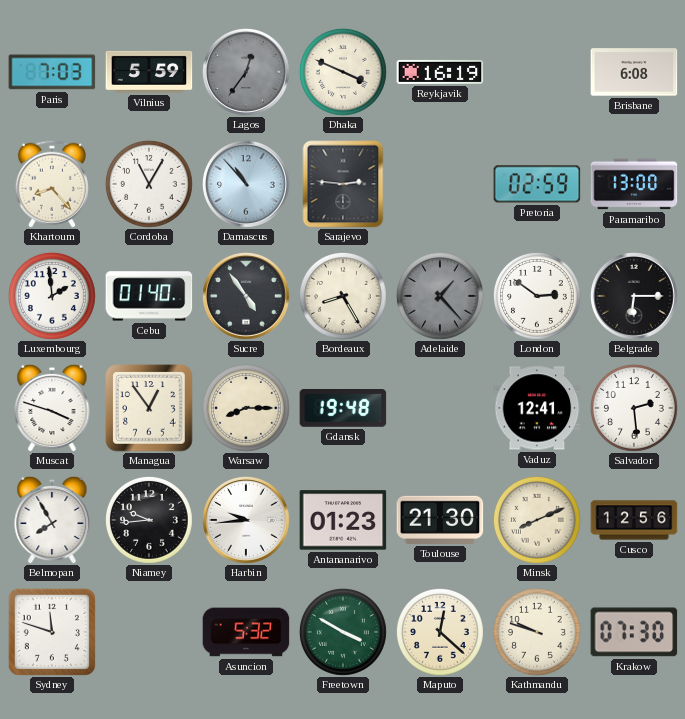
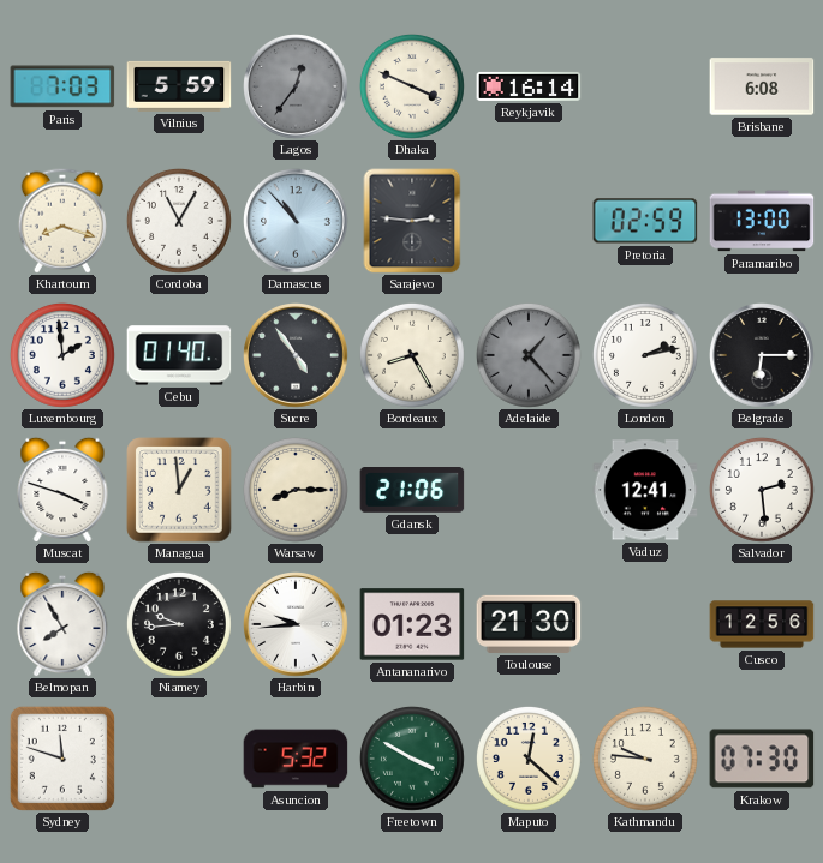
Reykjavik: 16:19 -> 16:14 (529, 86)
Khartoum: 8:23 -> 8:18 (62, 221)
London: 2:51 -> 2:13 (645, 355)
Managua: 12:54 -> 12:59 (179, 490)
Gdansk: 19:48 -> 21:06 (412, 491)
Minsk: 8:11 -> none (537, 520)
Kathmandu: 9:48 -> 9:46 (645, 759)
